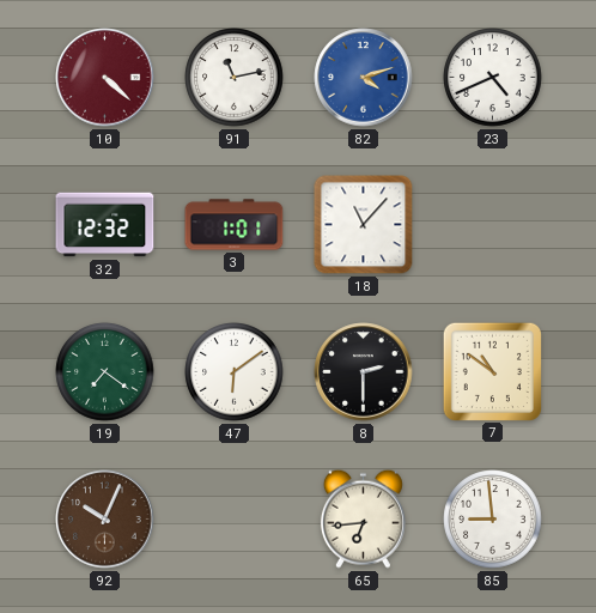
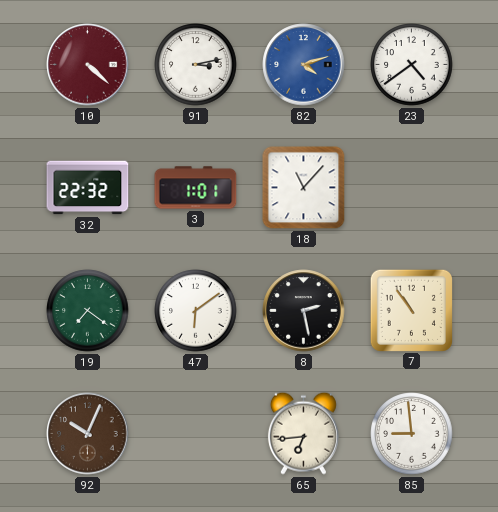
91: 11:13 -> 3:13 (196, 65)
23: 4:41 -> 4:39 (412, 65)
32: 12:32 -> 22:32 (88, 188)
8: 2:30 -> 2:28 (304, 311)
7: 10:51 -> 10:54 (411, 310)
